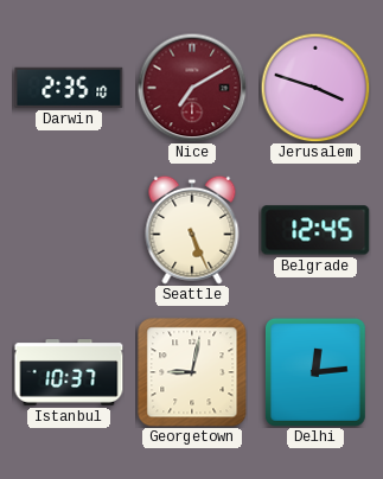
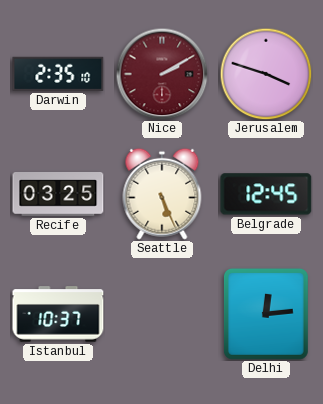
Nice: 7:10 -> 2:10 (162, 74)
Recife: none -> 03:25 (58, 195)
Georgetown: 9:02 -> none (192, 372)
